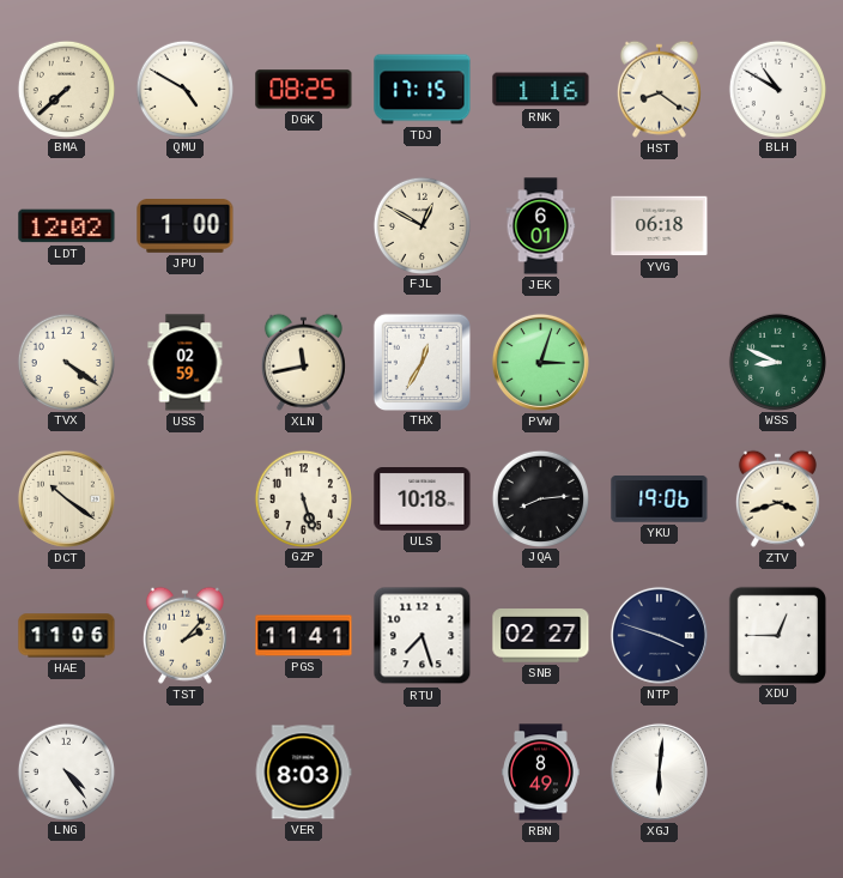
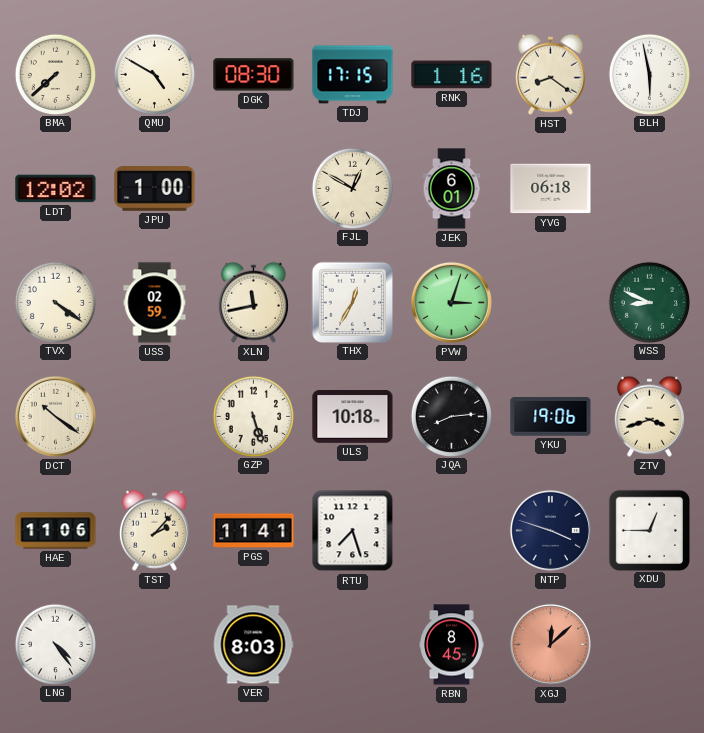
DGK: 08:25 -> 08:30 (254, 75)
BLH: 10:50 -> 5:58 (649, 74)
SNB: 02:27 -> none (541, 636)
RBN: 8:49 -> 8:45 (452, 645)
XGJ: 6:01 -> 12:08 (550, 644)
XGJ dial: white -> salmon (550, 644)
